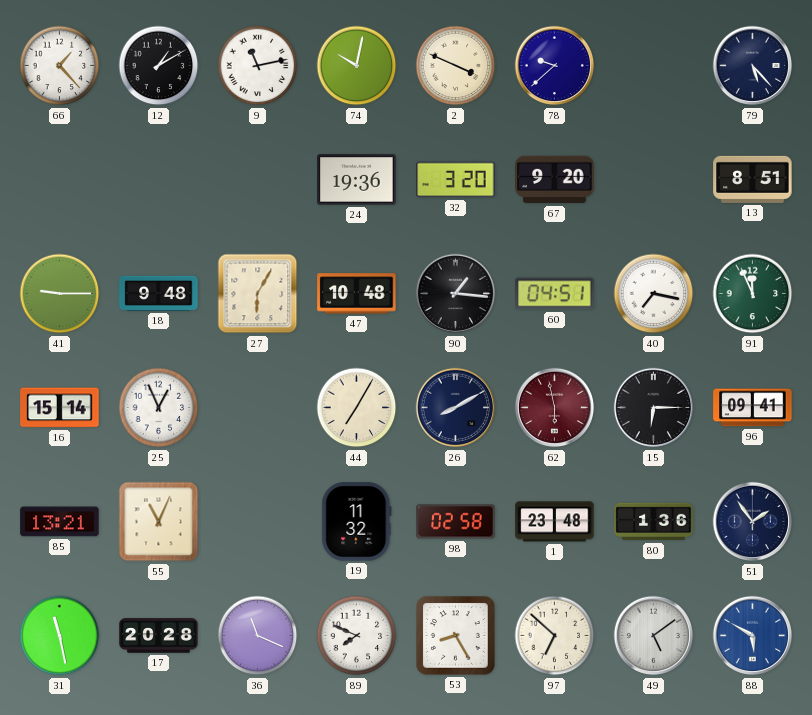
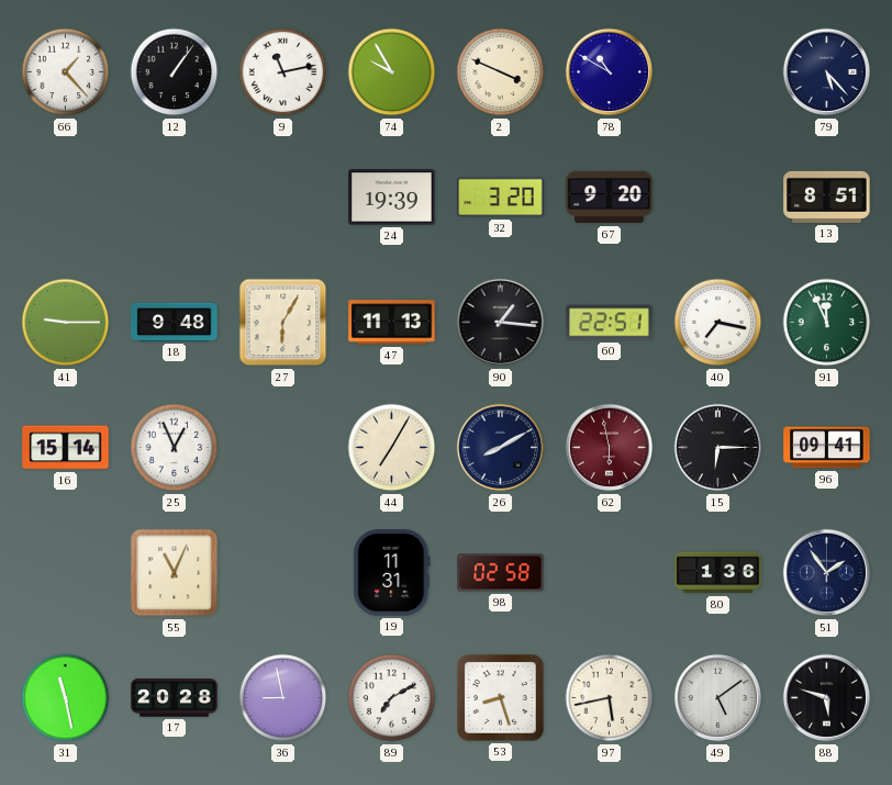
12: 1:10 -> 1:06 (175, 72)
74: 10:02 -> 9:55 (392, 72)
78: 9:38 -> 10:50 (610, 72)
24: 19:36 -> 19:39 (392, 198)
47: 10:48 -> 11:13 (392, 323)
60: 04:51 -> 22:51 (610, 323)
85: 13:21 -> none (60, 522)
19: 11:32 -> 11:31 (392, 573)
1: 23:48 -> none (555, 522)
36: 11:19 -> 8:58 (283, 698)
89: 7:49 -> 7:10 (392, 698)
53: 8:25 -> 8:27 (501, 698)
97: 6:52 -> 5:43 (610, 698)
88: 5:50 -> 5:48 (827, 698)
88 dial: blue -> black (827, 698)
